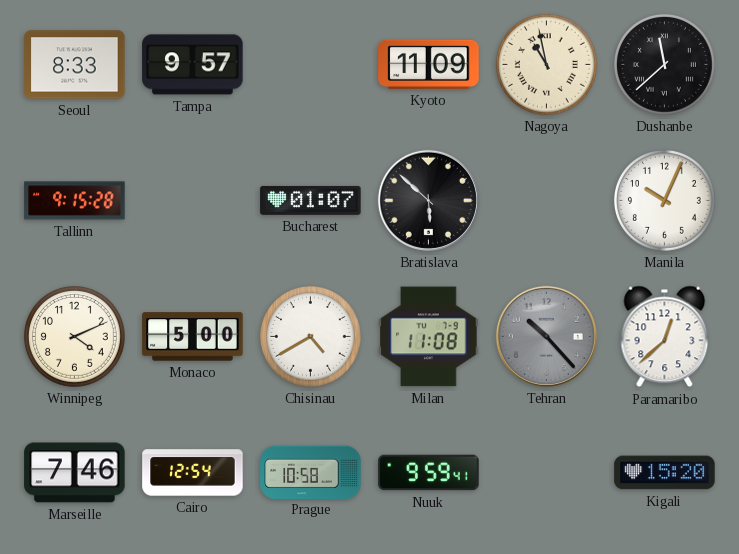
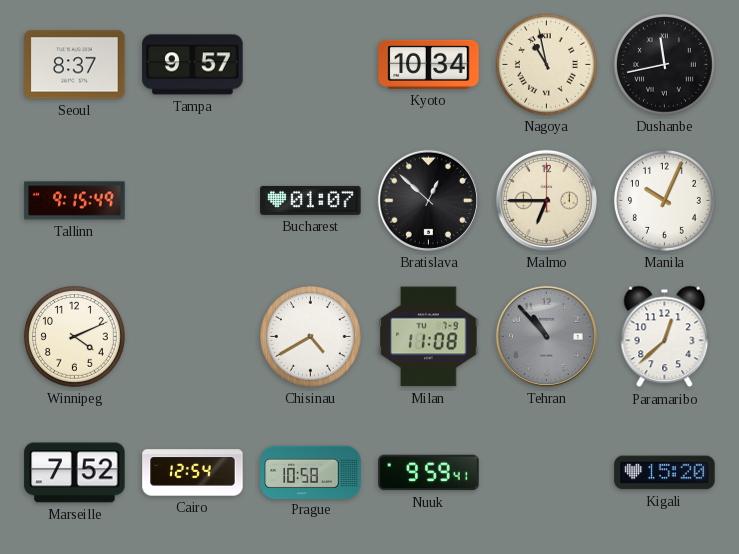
Seoul: 8:33 -> 8:37 (75, 65)
Kyoto: 11:09 -> 10:34 (429, 64)
Dushanbe: 11:38 -> 11:43 (664, 64)
Tallinn: 9:15:28 -> 9:15:49 (75, 201)
Bratislava: 5:52 -> 12:52 (428, 200)
Malmo: none -> 6:45 (546, 200)
Monaco: 5:00 -> none (193, 337)
Tehran: 10:23 -> 10:53 (546, 336)
Marseille: 7:46 -> 7:52 (75, 473)
